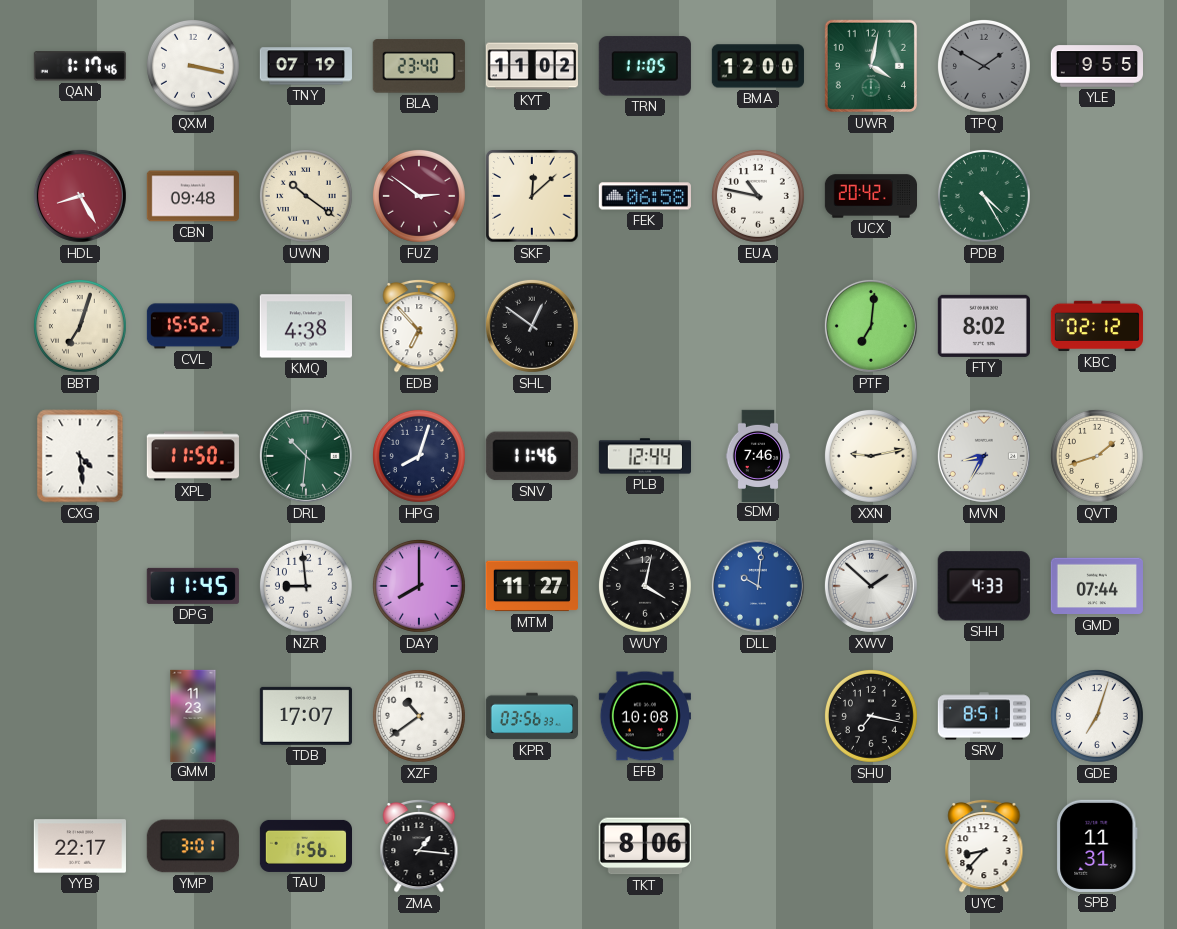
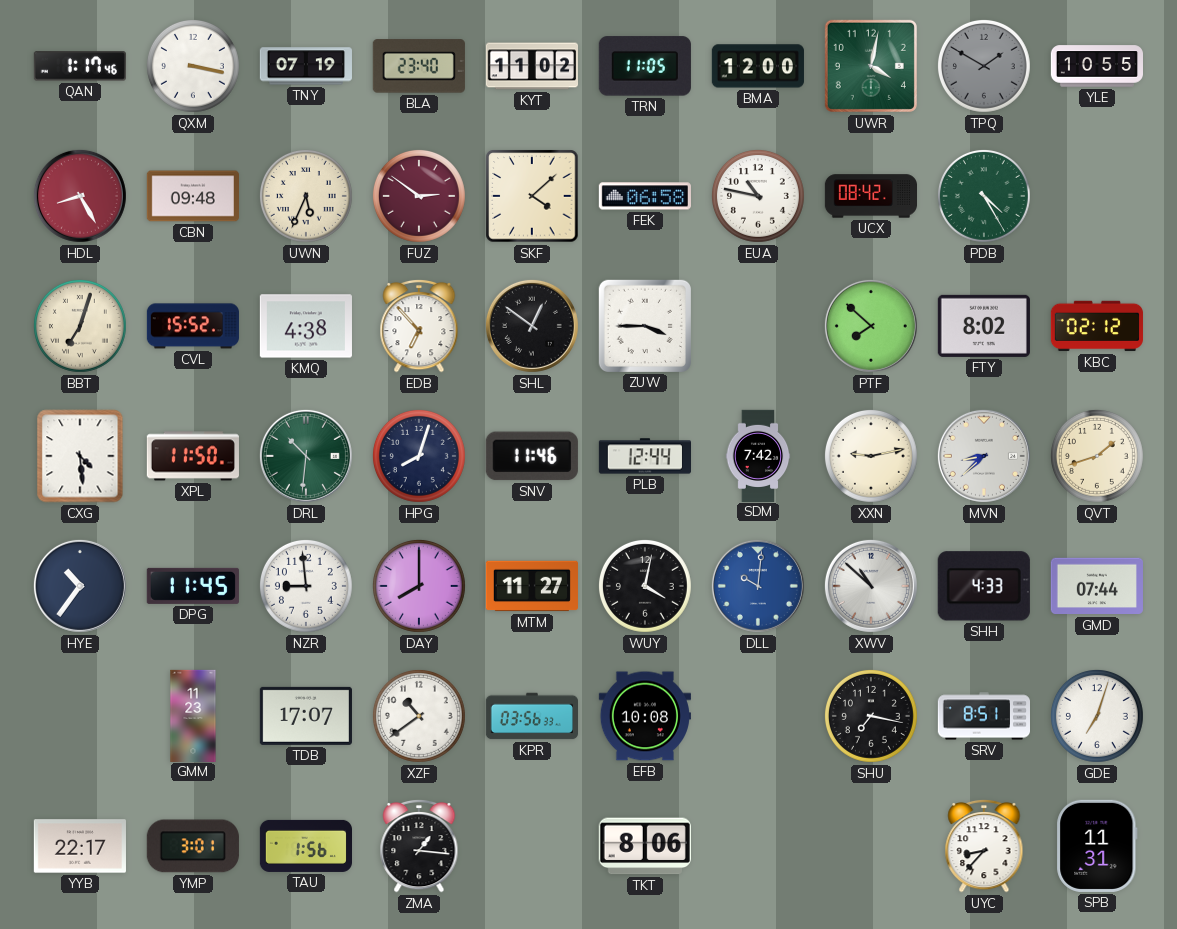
YLE: 9:55 -> 10:55 (1096, 66)
UWN: 10:21 -> 5:34 (306, 196)
SKF: 12:08 -> 4:08 (532, 196)
UCX: 20:42 -> 08:42 (870, 196)
ZUW: none -> 3:45 (645, 326)
PTF: 7:01 -> 7:52 (871, 326)
SDM: 7:46 -> 7:42 (758, 455)
MVN: 8:35 -> 8:38 (984, 456)
HYE: none -> 10:36 (80, 586)
XWV: 1:52 -> 10:52 (871, 586)
